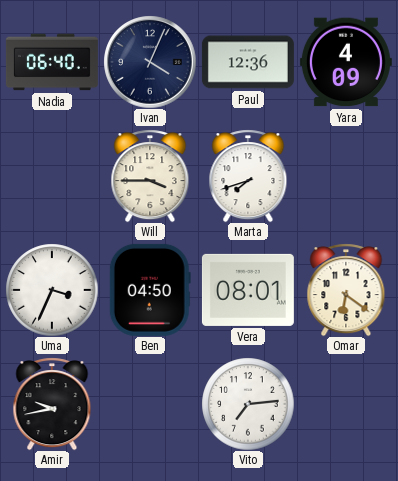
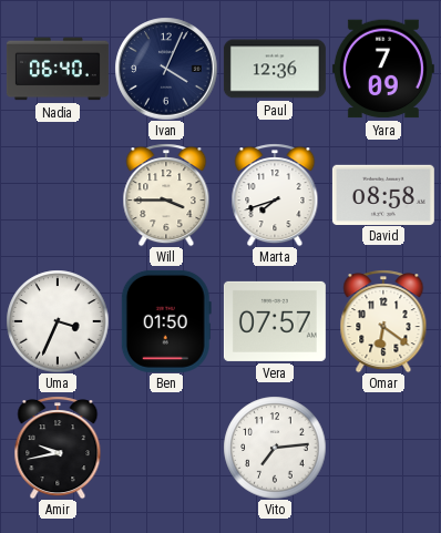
Yara: 4:09 -> 7:09 (383, 69)
David: none -> 08:58 (383, 194)
Ben: 04:50 -> 01:50 (166, 321)
Vera: 08:01 -> 07:57 (275, 321)
